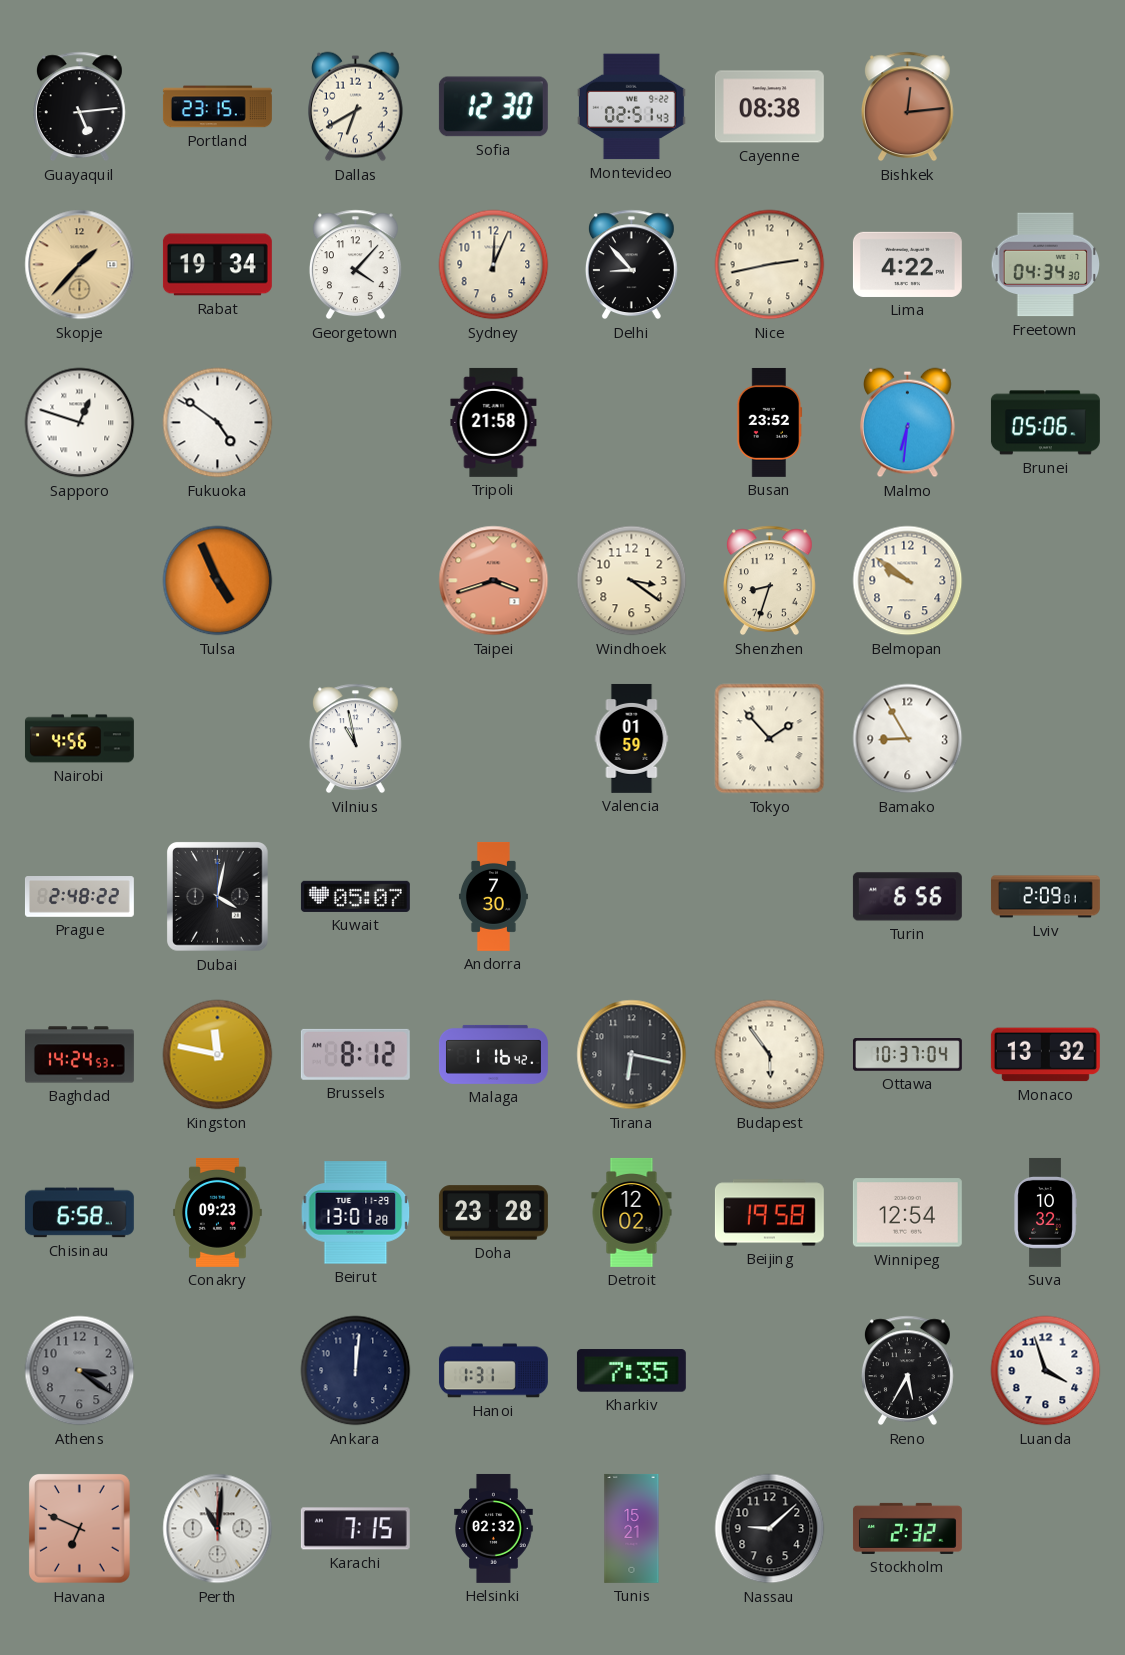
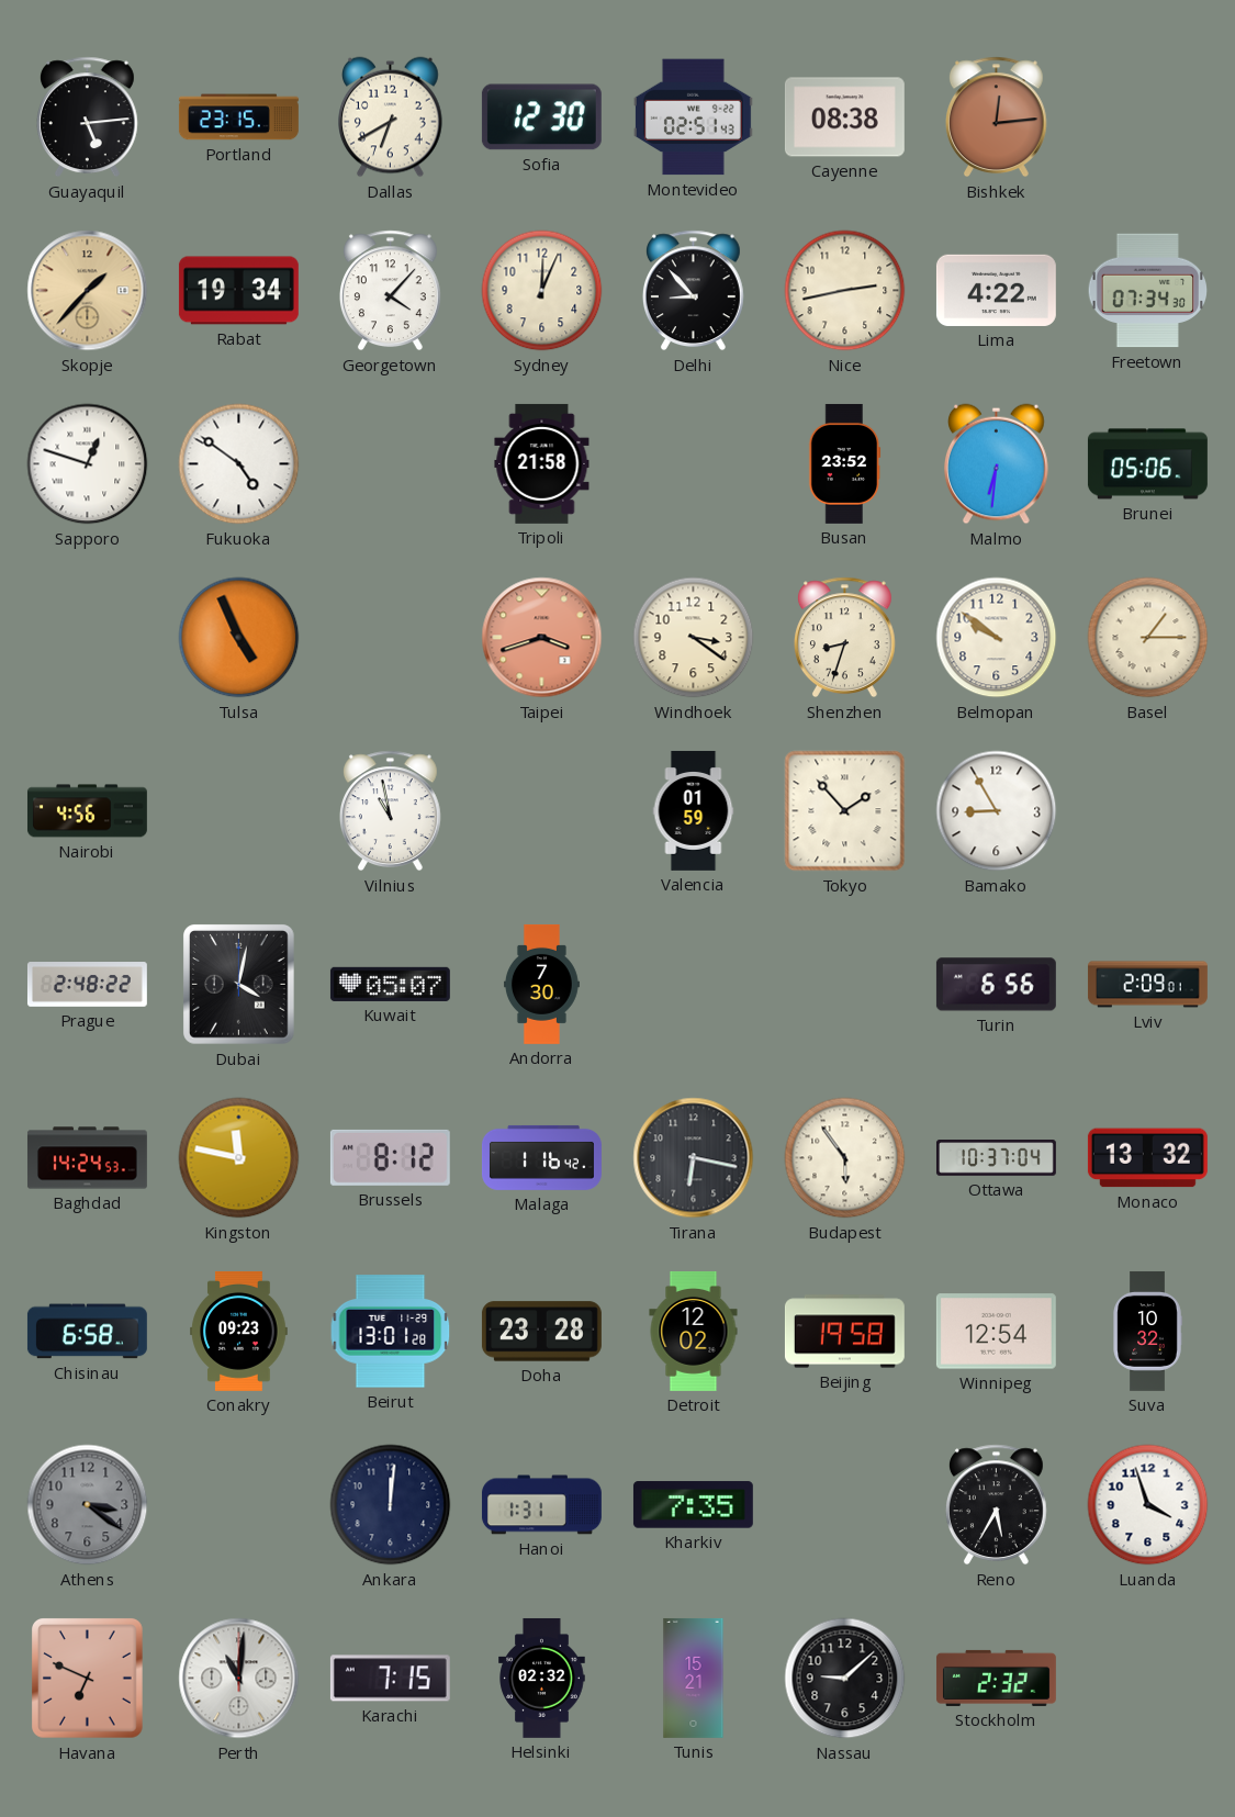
Freetown: 04:34 -> 07:34 (1147, 291)
Basel: none -> 1:15 (1148, 638)
